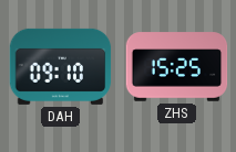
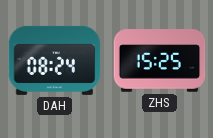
DAH: 09:10 -> 08:24 (55, 60)
